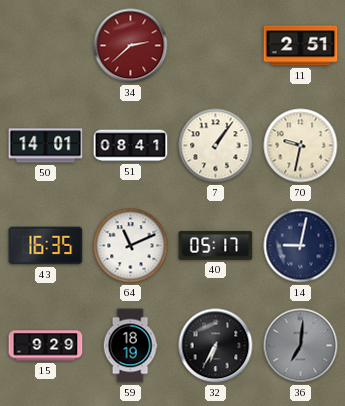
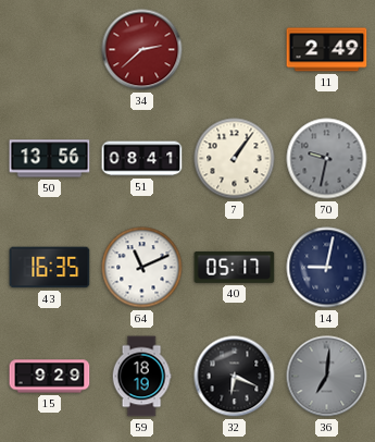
11: 2:51 -> 2:49 (327, 50)
50: 14:01 -> 13:56 (50, 159)
70 dial: cream -> grey (327, 159)
32: 6:35 -> 6:19 (235, 377)
